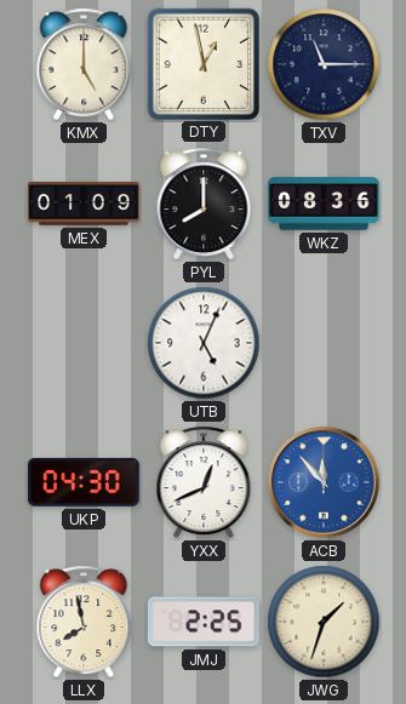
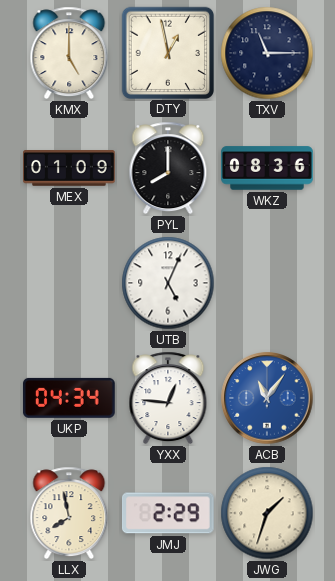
UKP: 04:30 -> 04:34 (69, 398)
YXX: 12:41 -> 12:46 (168, 398)
ACB: 11:53 -> 11:06 (267, 398)
JMJ: 2:25 -> 2:29 (168, 513)
